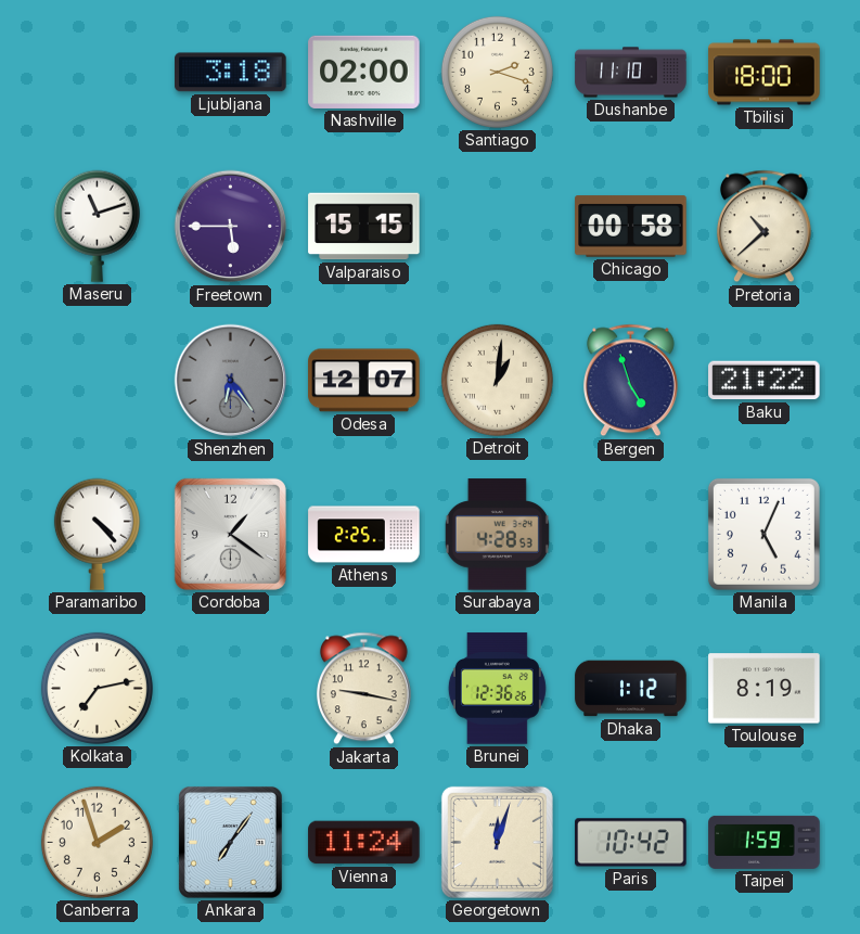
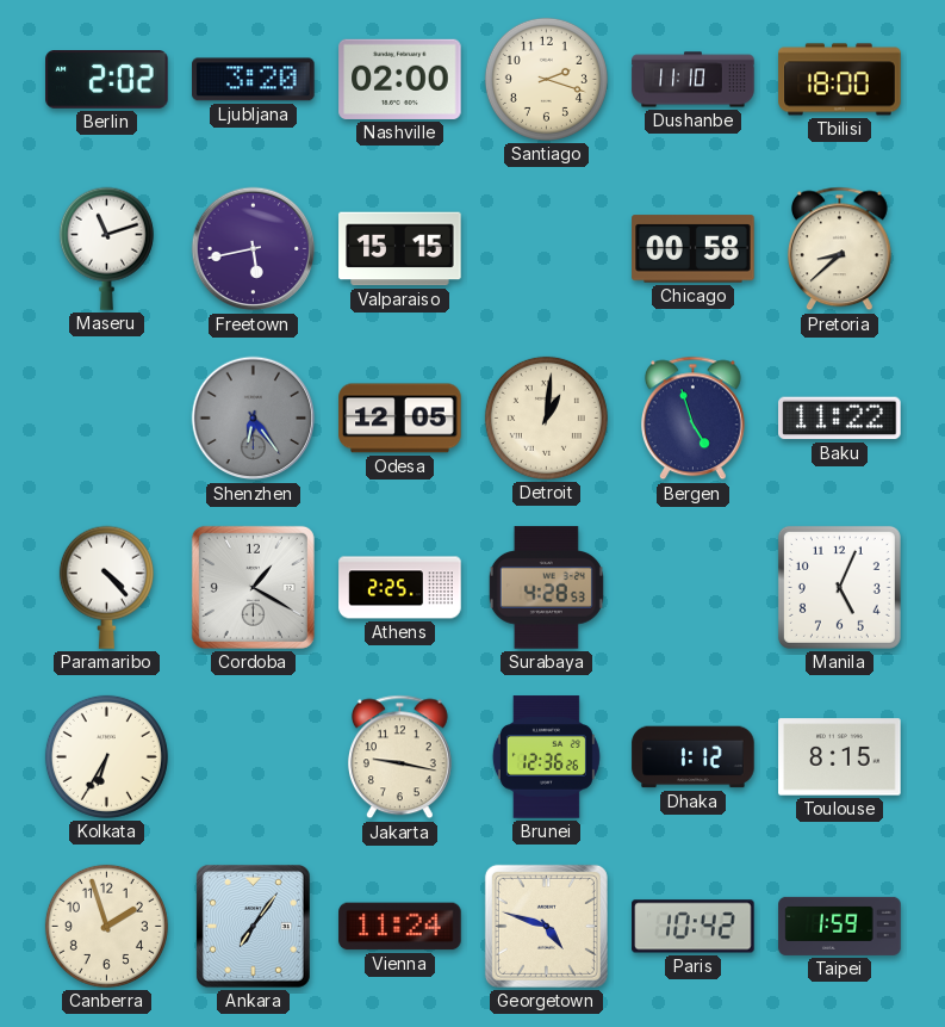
Berlin: none -> 2:02 (107, 80)
Ljubljana: 3:18 -> 3:20 (254, 80)
Freetown: 5:45 -> 5:43 (254, 249)
Pretoria: 10:38 -> 8:38 (839, 249)
Odesa: 12:07 -> 12:05 (400, 419)
Baku: 21:22 -> 11:22 (840, 419)
Cordoba: 1:21 -> 1:20 (253, 587)
Kolkata: 7:13 -> 6:35 (106, 756)
Toulouse: 8:19 -> 8:15 (840, 757)
Georgetown: 12:03 -> 4:48 (546, 926)
